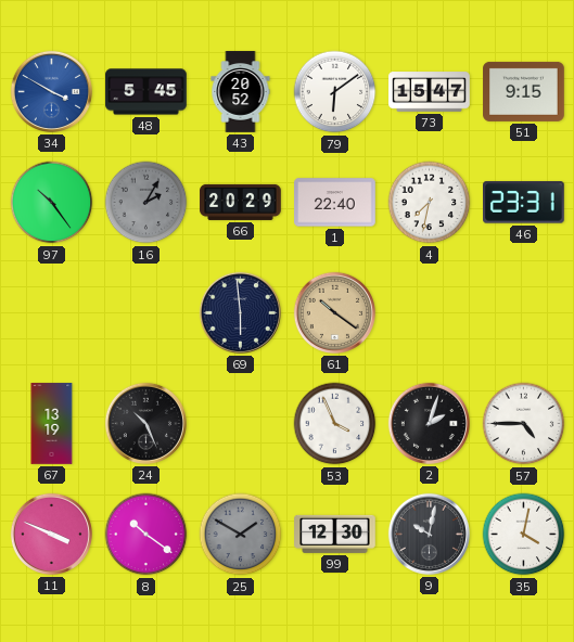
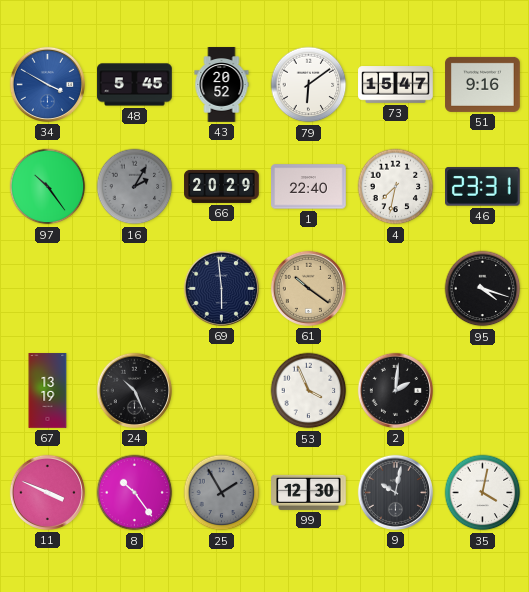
51: 9:15 -> 9:16 (483, 84)
95: none -> 4:18 (483, 289)
2: 2:03 -> 2:01 (395, 390)
57: 4:45 -> none (524, 424)
8: 10:21 -> 10:24 (135, 493)
25: 1:50 -> 1:55 (222, 493)
